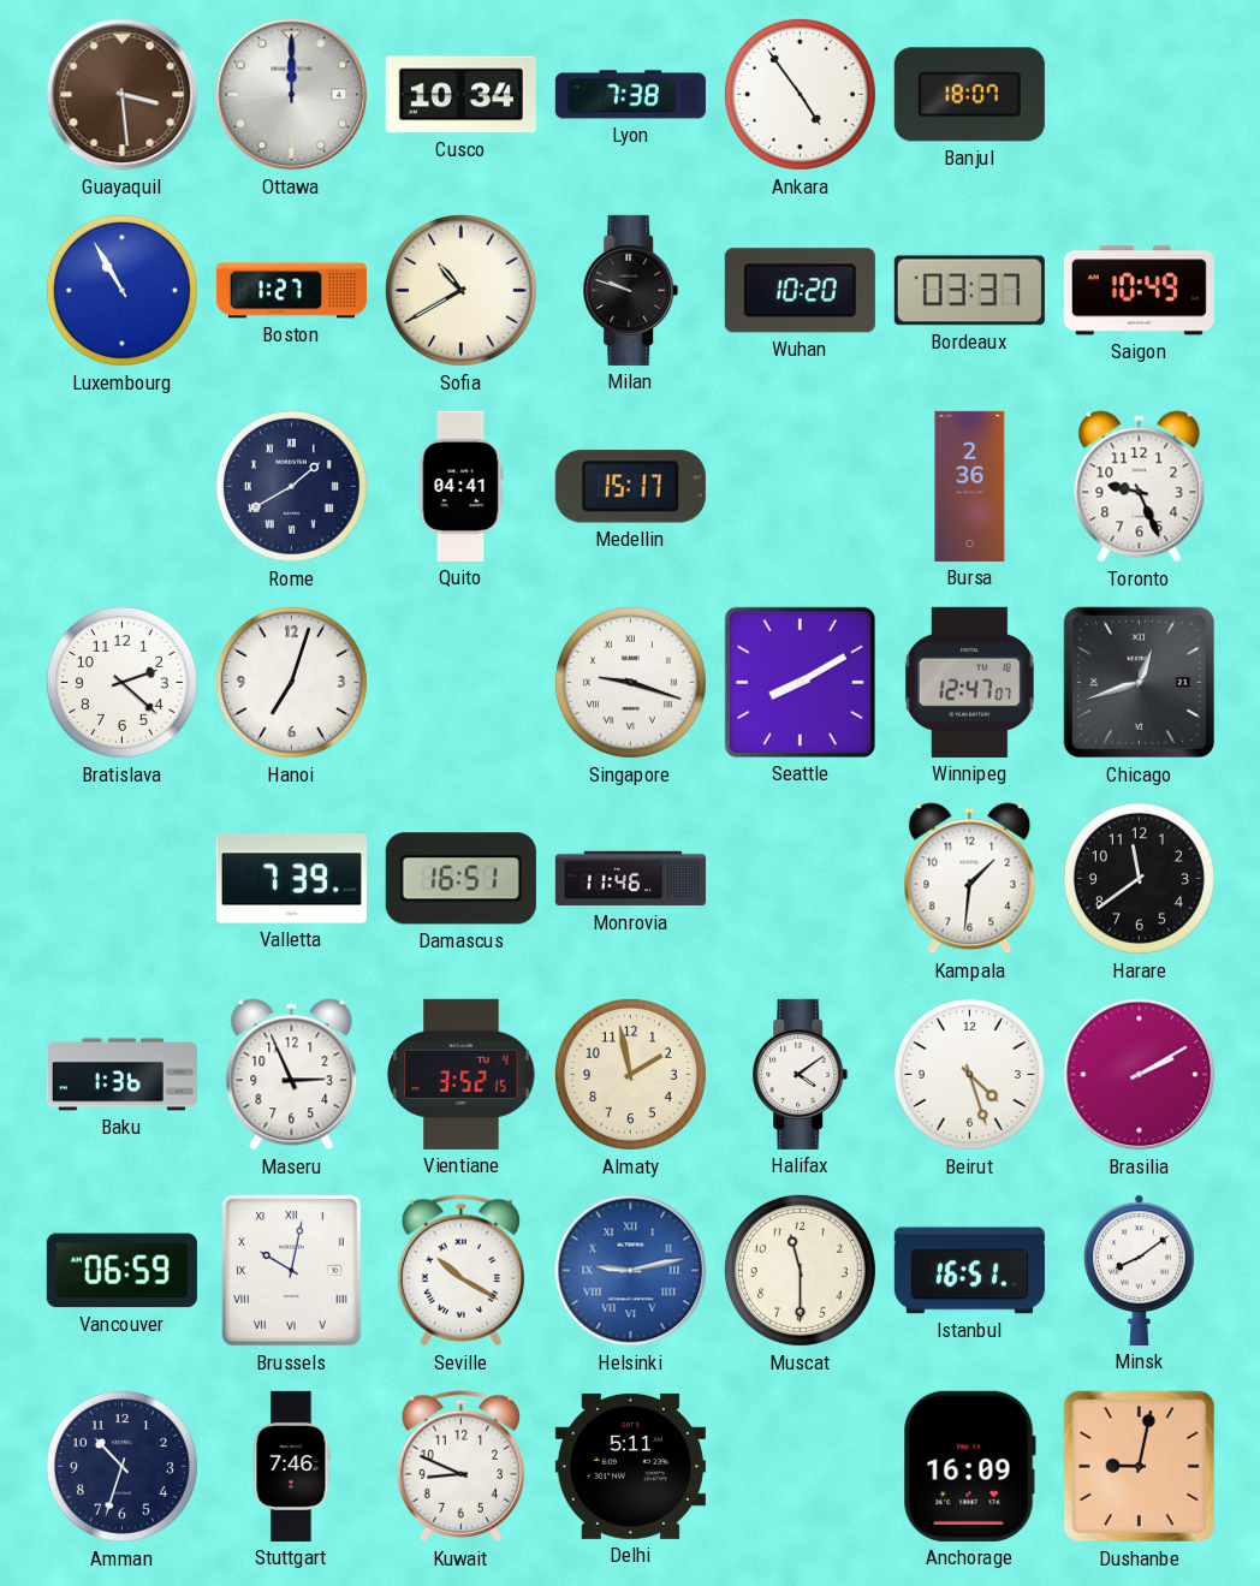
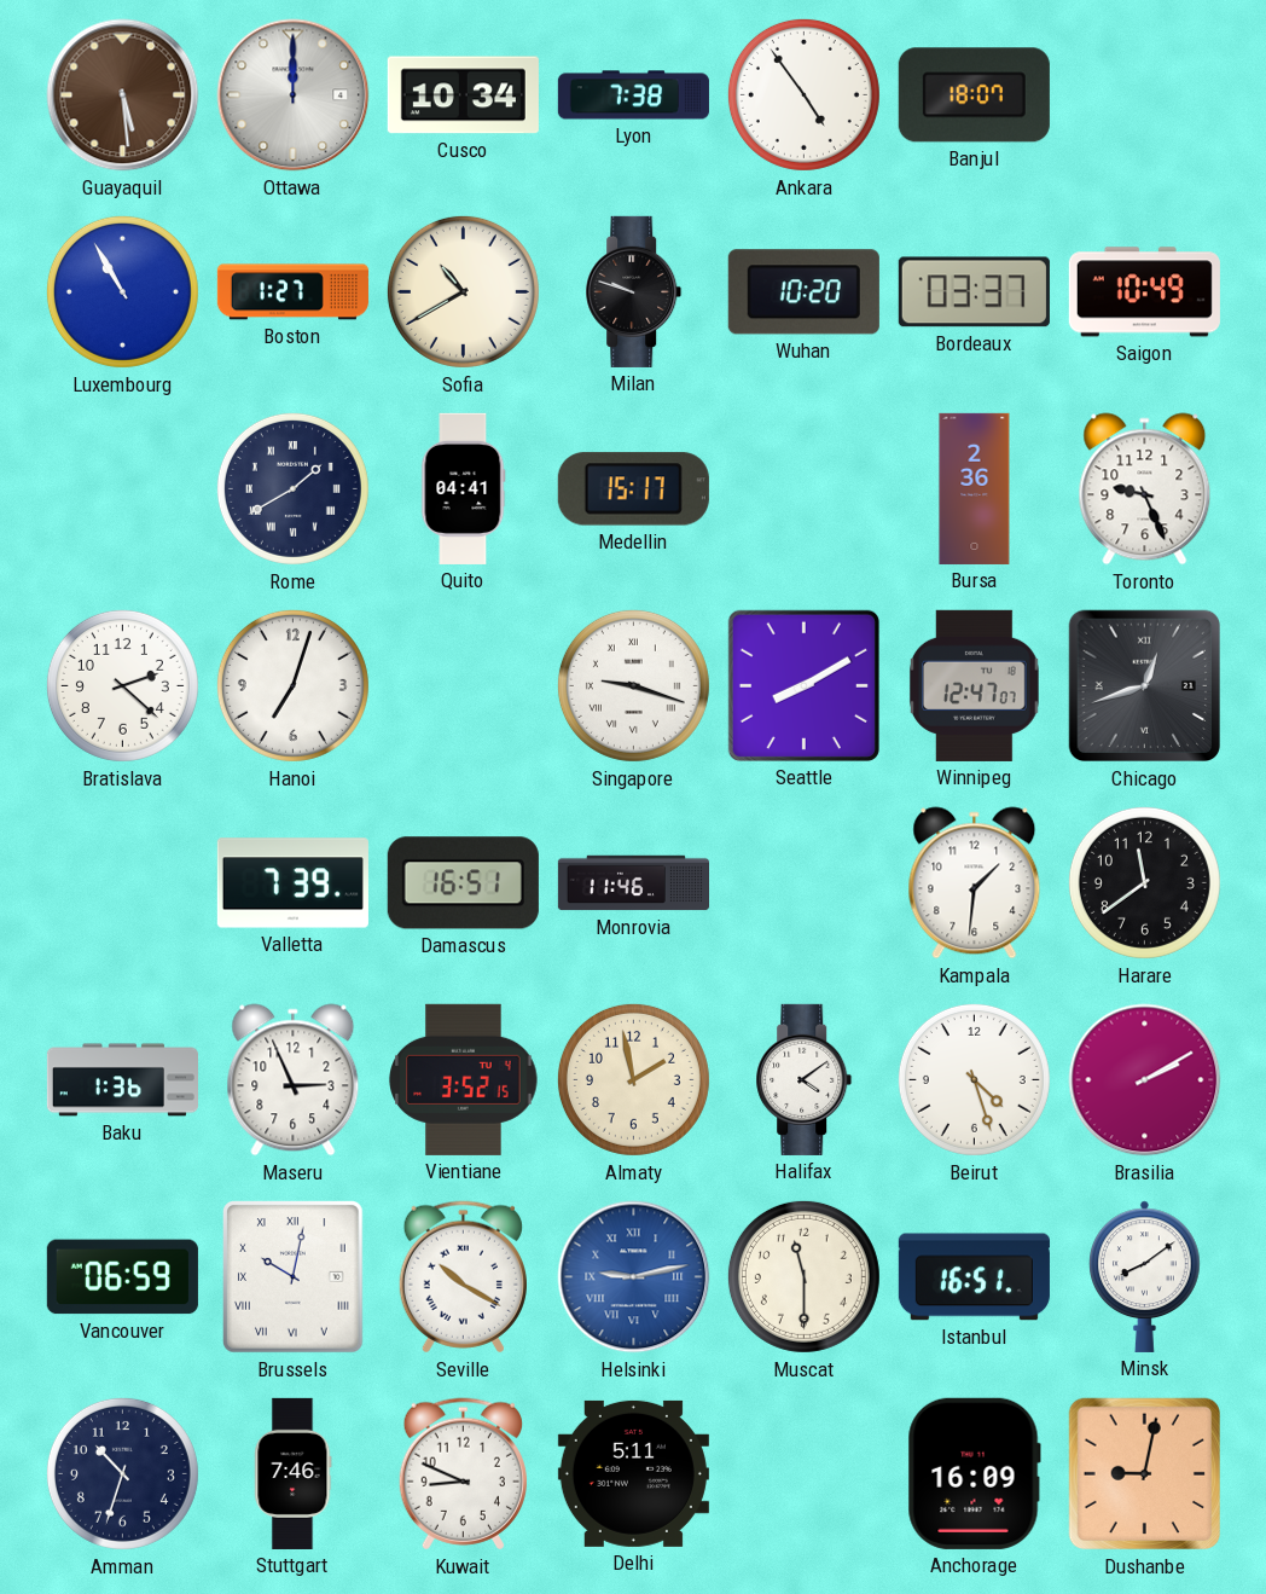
Guayaquil: 3:29 -> 5:29 (123, 95)
